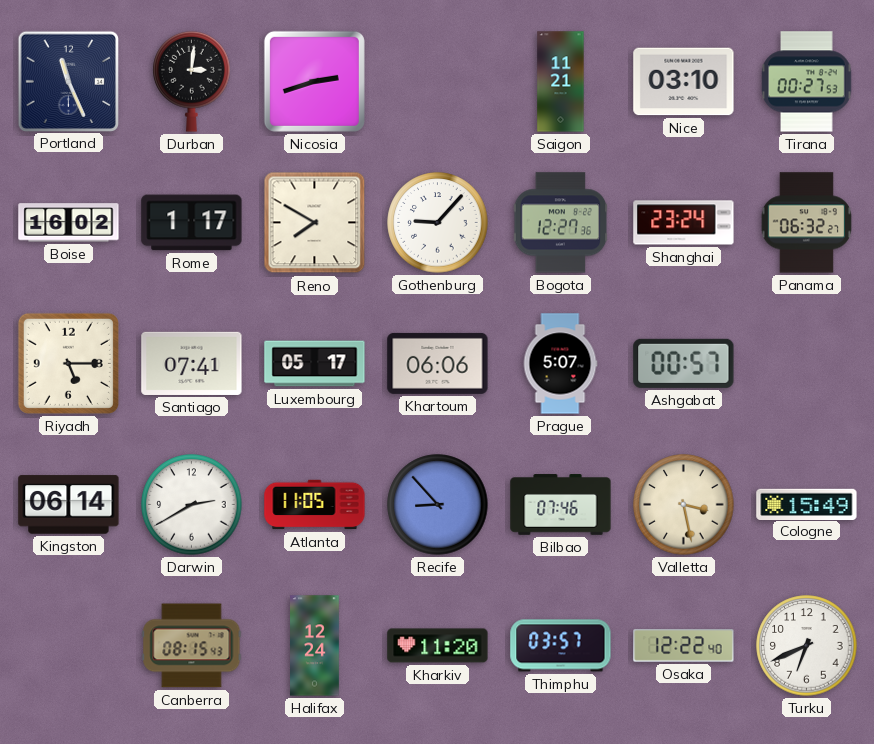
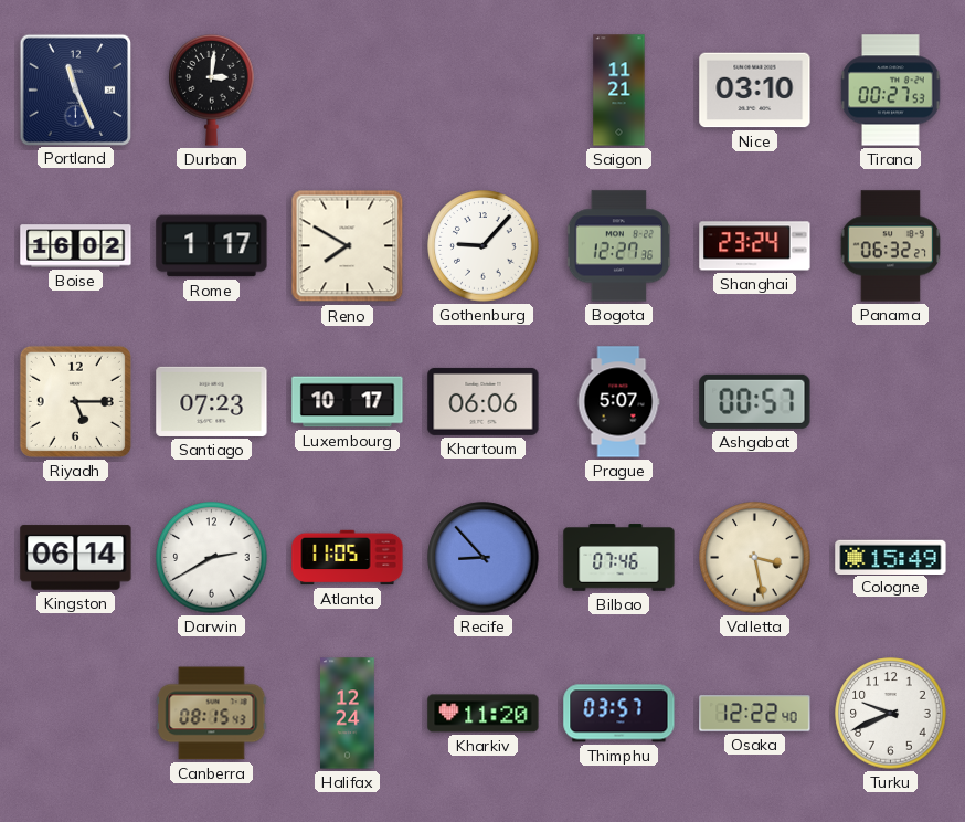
Nicosia: 2:42 -> none (314, 81)
Santiago: 07:41 -> 07:23 (212, 401)
Luxembourg: 05:17 -> 10:17 (348, 402)
Turku: 6:41 -> 9:41 (891, 714)
